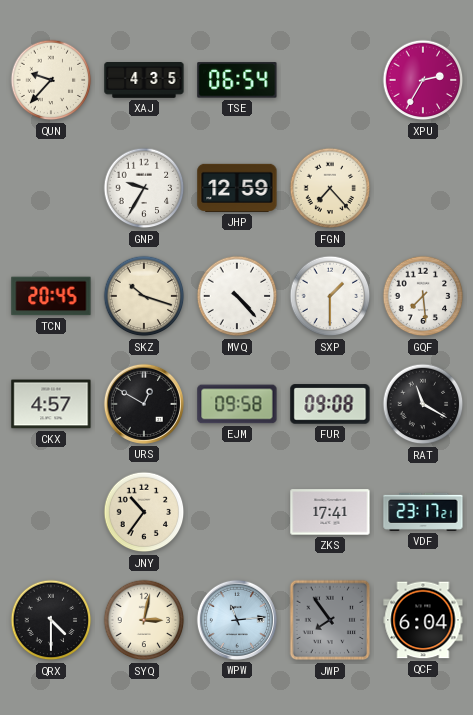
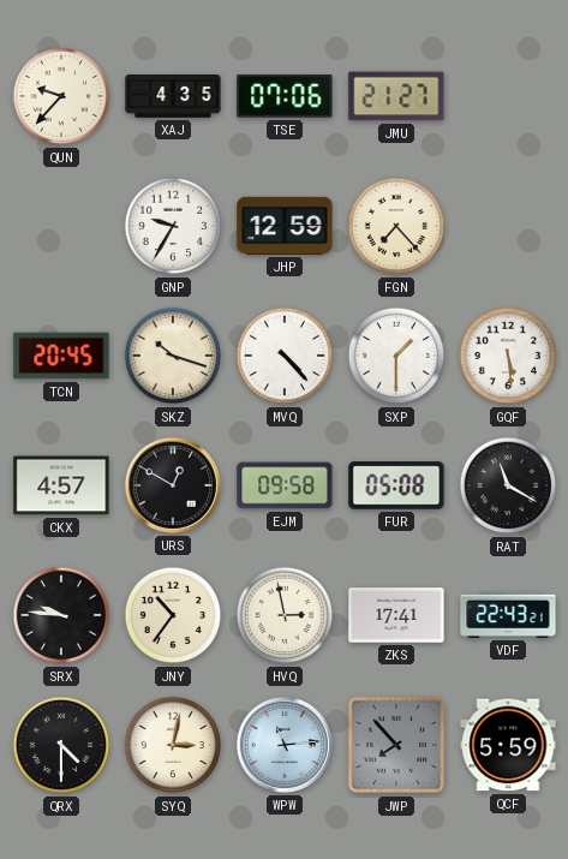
TSE: 06:54 -> 07:06 (285, 96)
JMU: none -> 21:27 (396, 96)
XPU: 2:35 -> none (423, 80)
GQF: 7:29 -> 5:29 (508, 356)
FUR: 09:08 -> 05:08 (396, 485)
SRX: none -> 9:46 (61, 615)
HVQ: none -> 2:58 (285, 615)
VDF: 23:17 -> 22:43 (508, 615)
JWP: 7:54 -> 7:53 (396, 745)
QCF: 6:04 -> 5:59 (508, 745)
